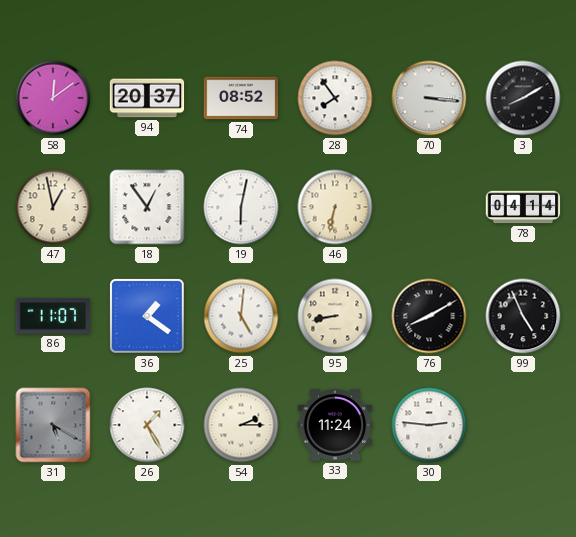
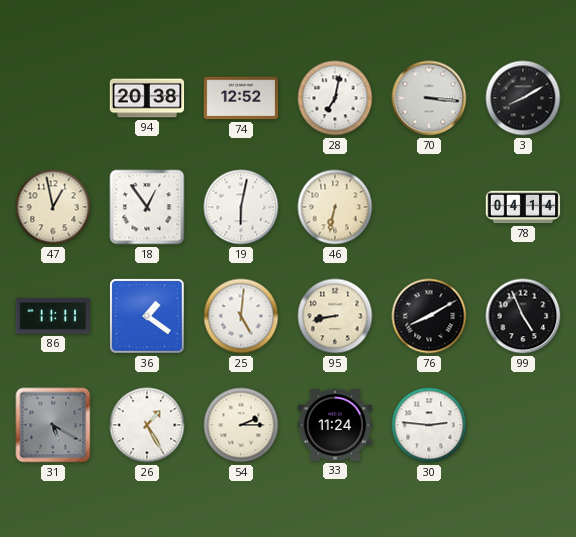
58: 12:09 -> none (53, 98)
94: 20:37 -> 20:38 (147, 98)
74: 08:52 -> 12:52 (241, 98)
28: 7:54 -> 7:02 (335, 98)
86: 11:07 -> 11:11 (53, 316)
